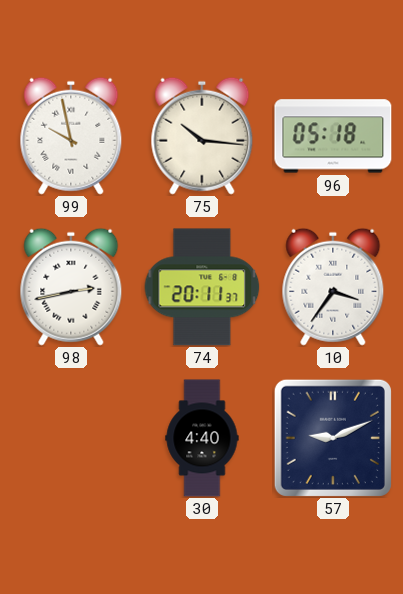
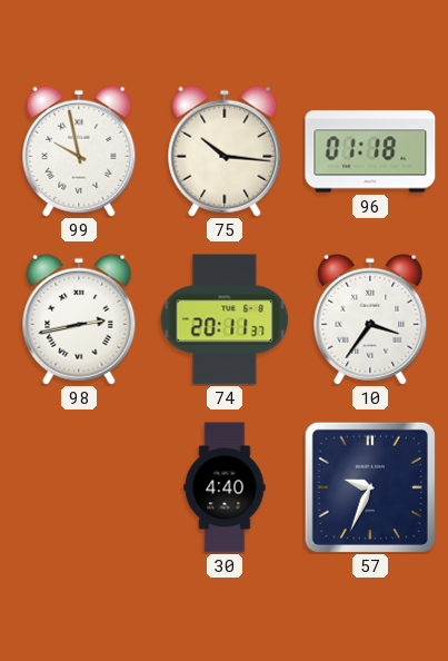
96: 05:18 -> 01:18 (370, 151)
57: 9:11 -> 9:34 (370, 487)
